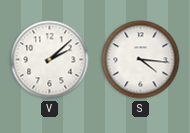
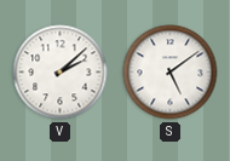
S: 4:16 -> 5:09 (171, 73)
